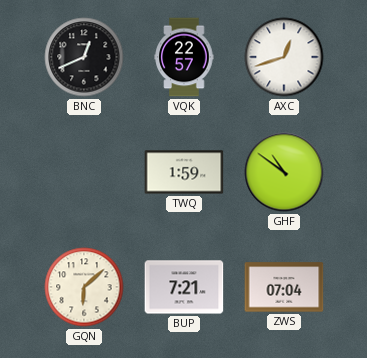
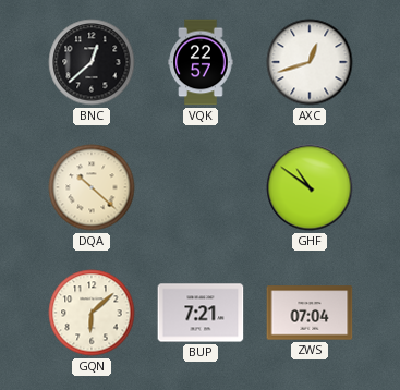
BNC: 12:41 -> 12:38 (92, 62)
DQA: none -> 10:22 (92, 187)
TWQ: 1:59 -> none (184, 172)
